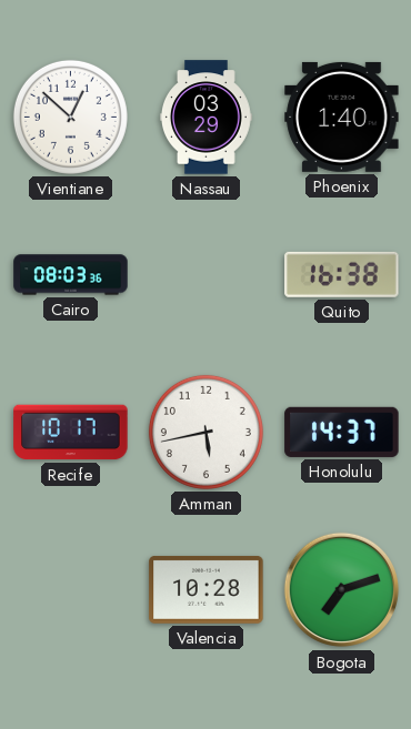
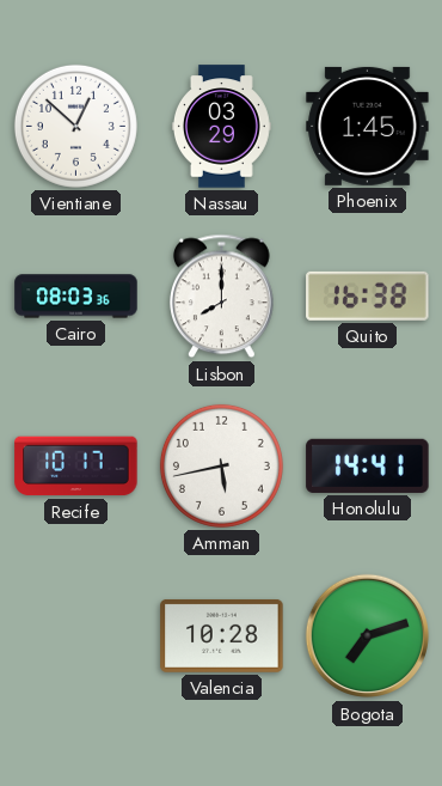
Phoenix: 1:40 -> 1:45 (368, 126)
Lisbon: none -> 8:00 (222, 297)
Honolulu: 14:37 -> 14:41 (368, 465)
